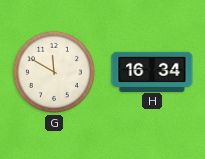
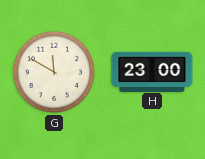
H: 16:34 -> 23:00 (152, 71)
